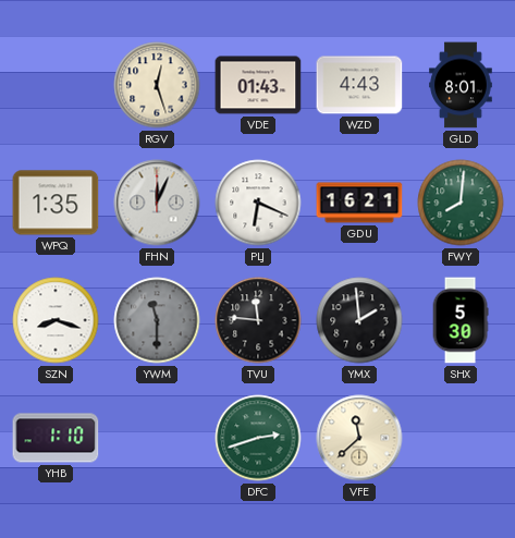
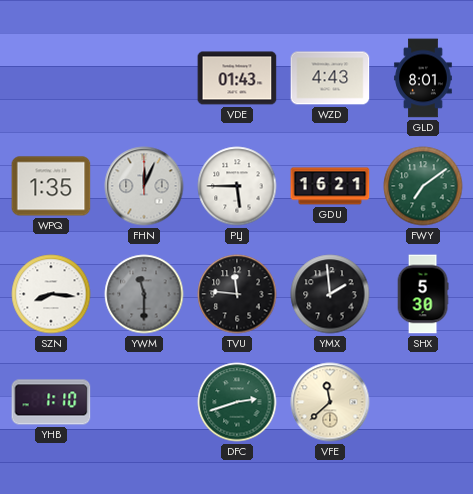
RGV: 12:27 -> none (157, 85)
PLJ: 6:19 -> 5:45 (237, 186)
FWY: 8:01 -> 7:09 (423, 186)
SZN: 8:18 -> 8:16 (51, 294)
